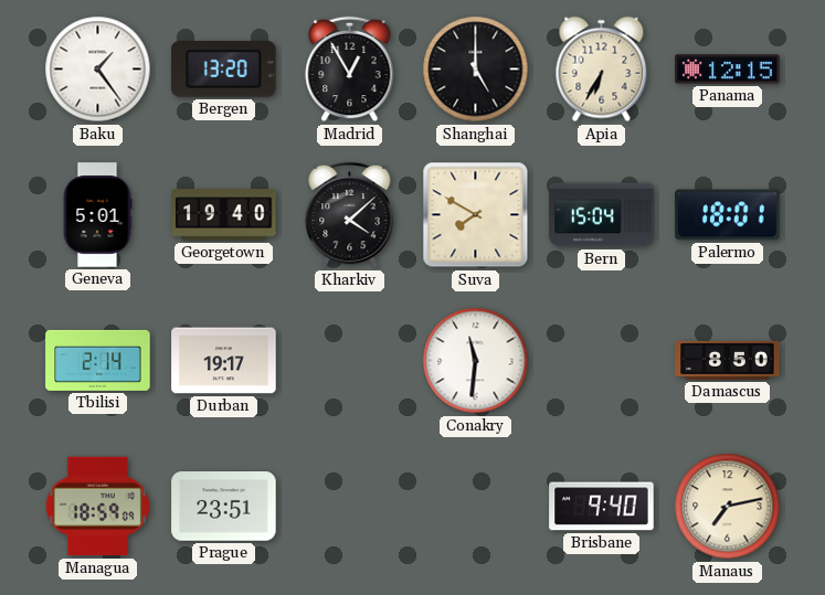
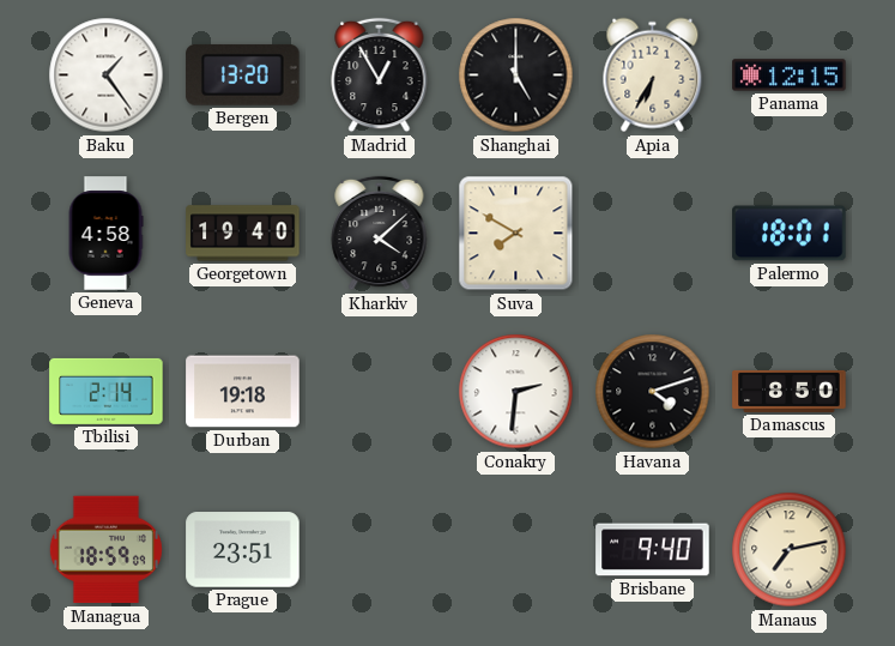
Geneva: 5:01 -> 4:58 (105, 234)
Bern: 15:04 -> none (602, 215)
Durban: 19:17 -> 19:18 (243, 392)
Conakry: 11:31 -> 2:31 (516, 392)
Havana: none -> 4:12 (653, 392)
